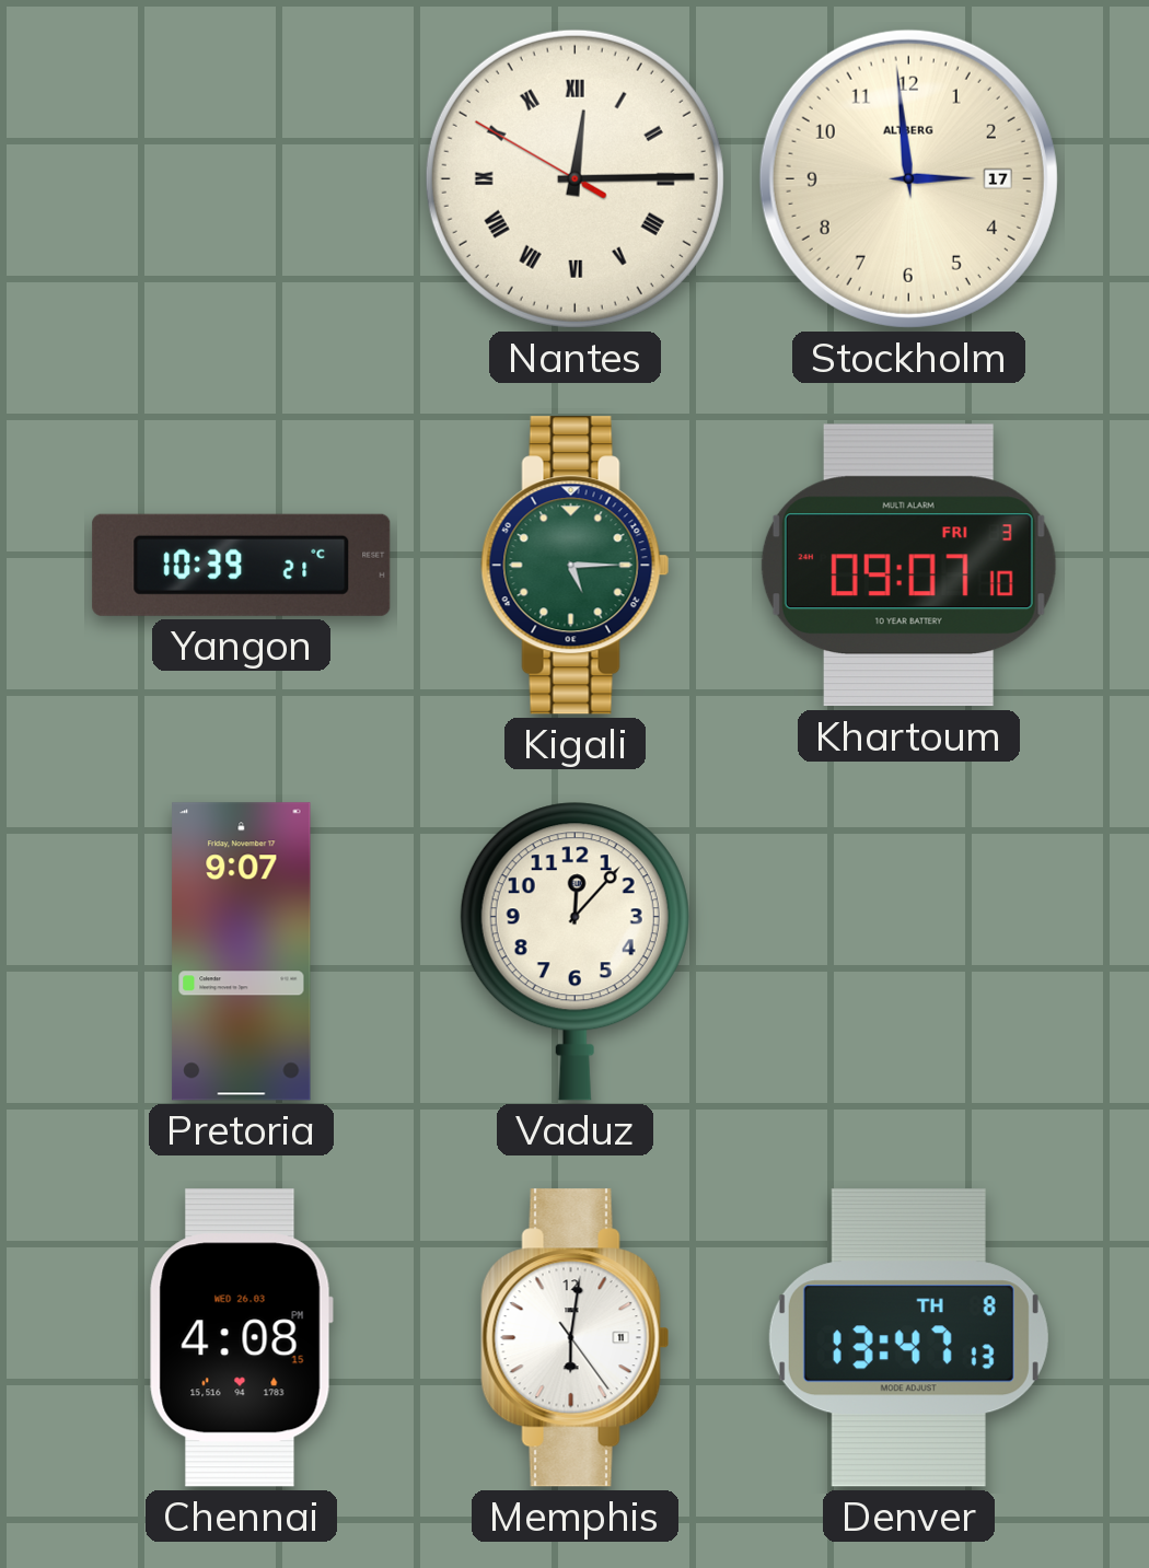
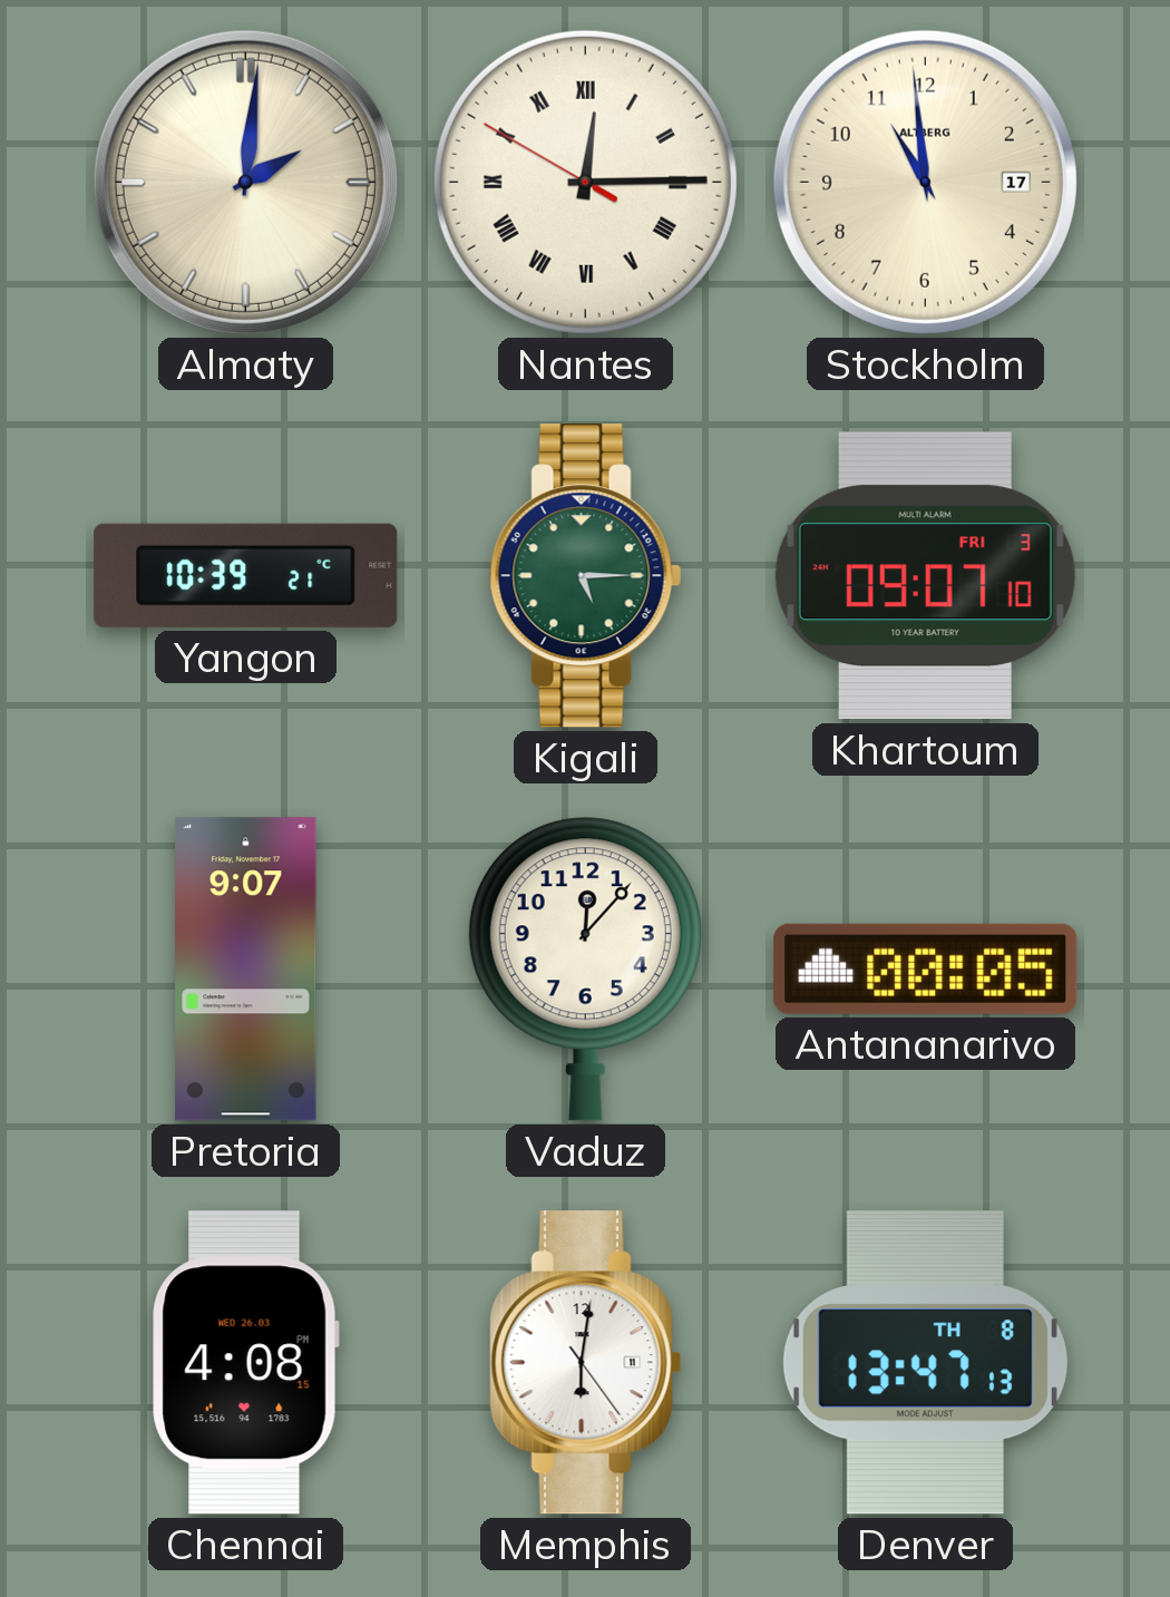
Almaty: none -> 2:01 (245, 182)
Stockholm: 2:59 -> 10:59 (925, 182)
Antananarivo: none -> 00:05 (926, 968)
